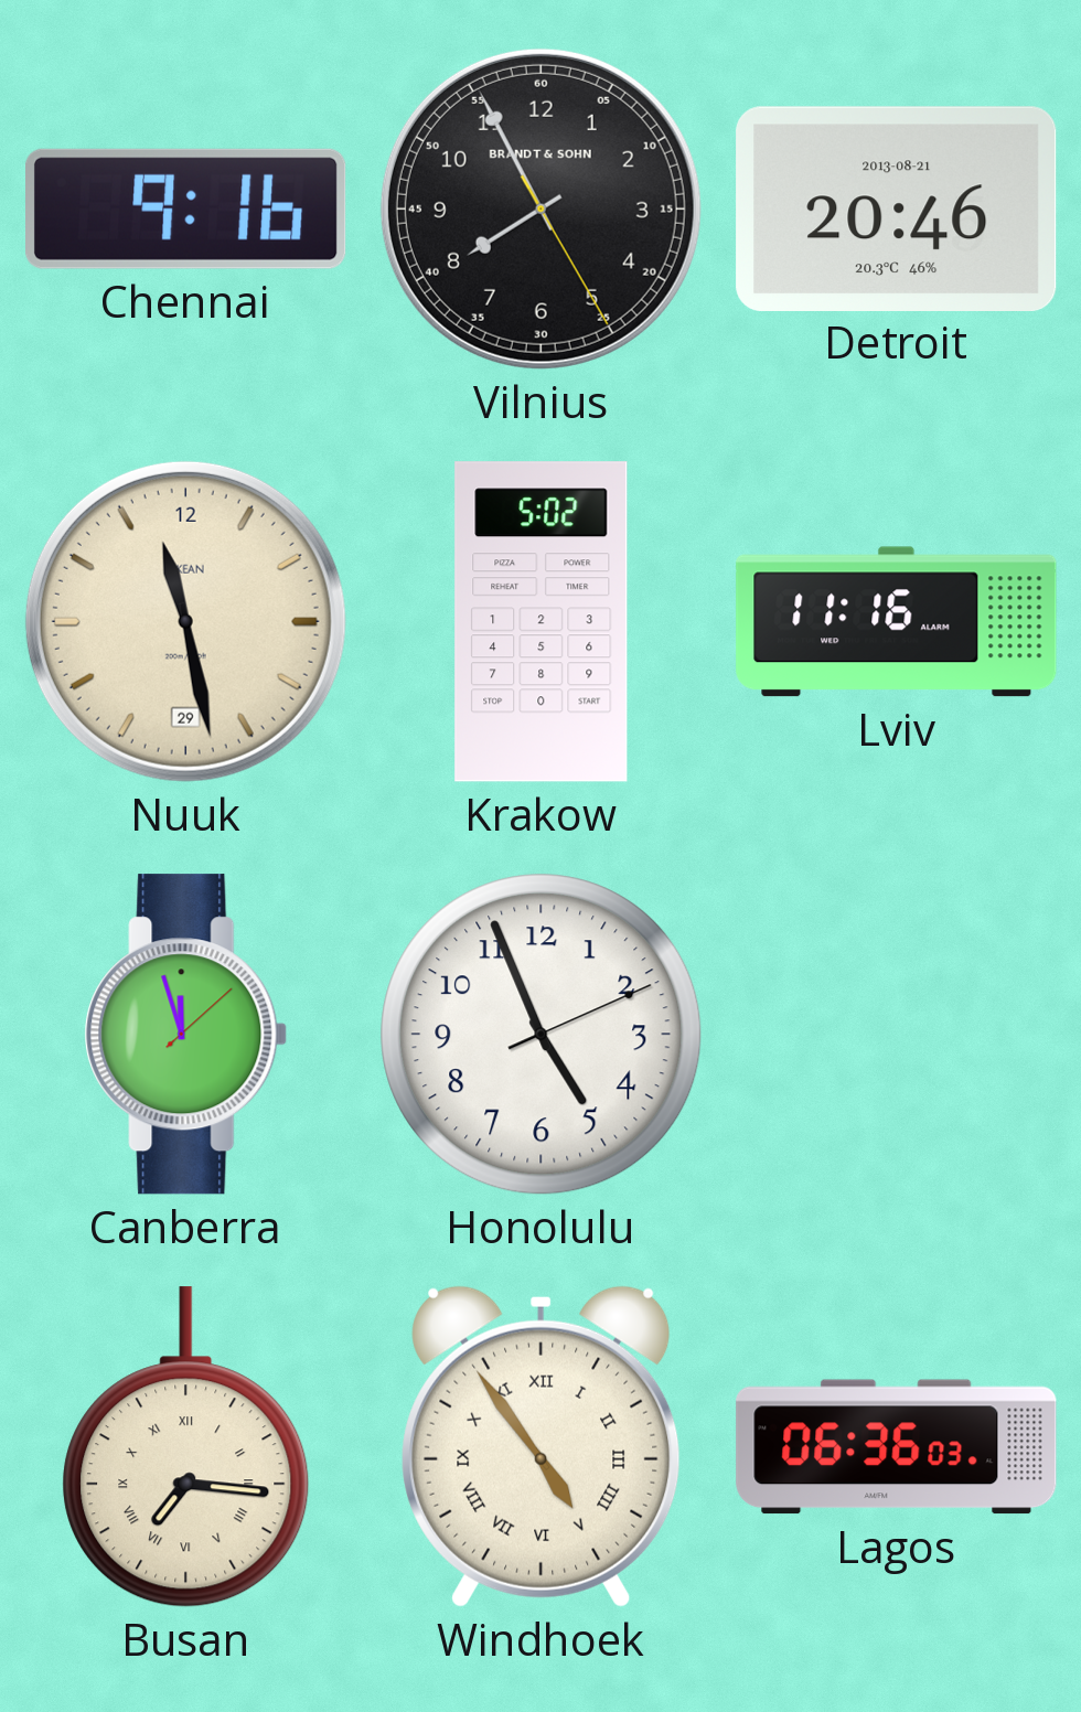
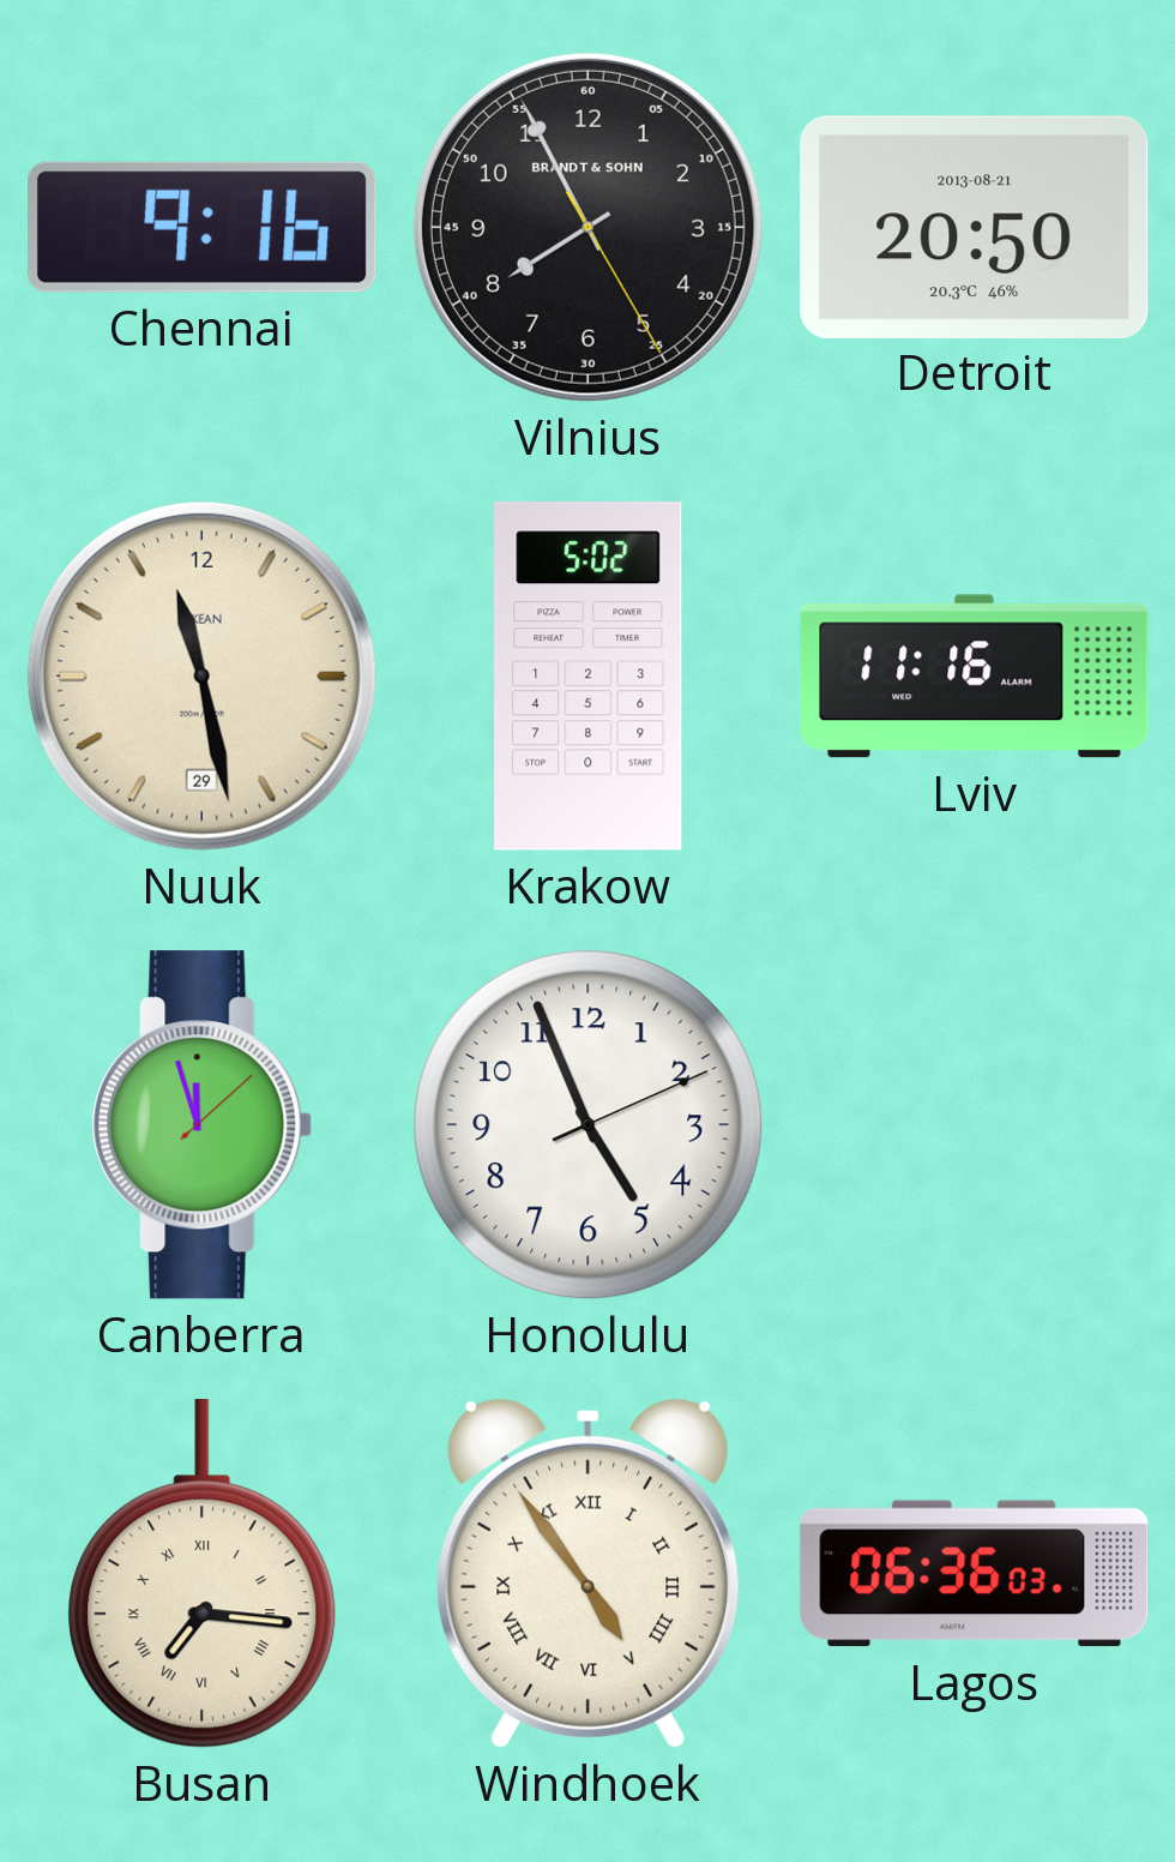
Detroit: 20:46 -> 20:50 (975, 227)
